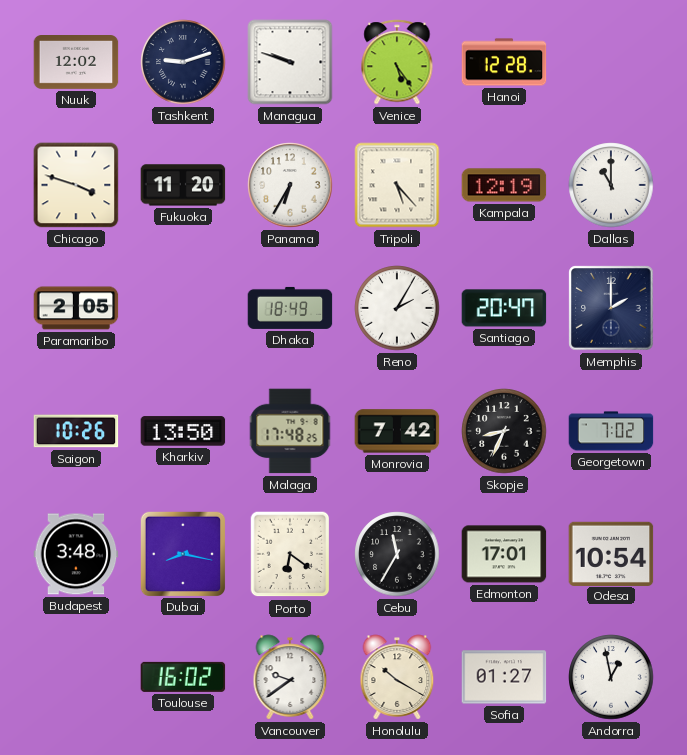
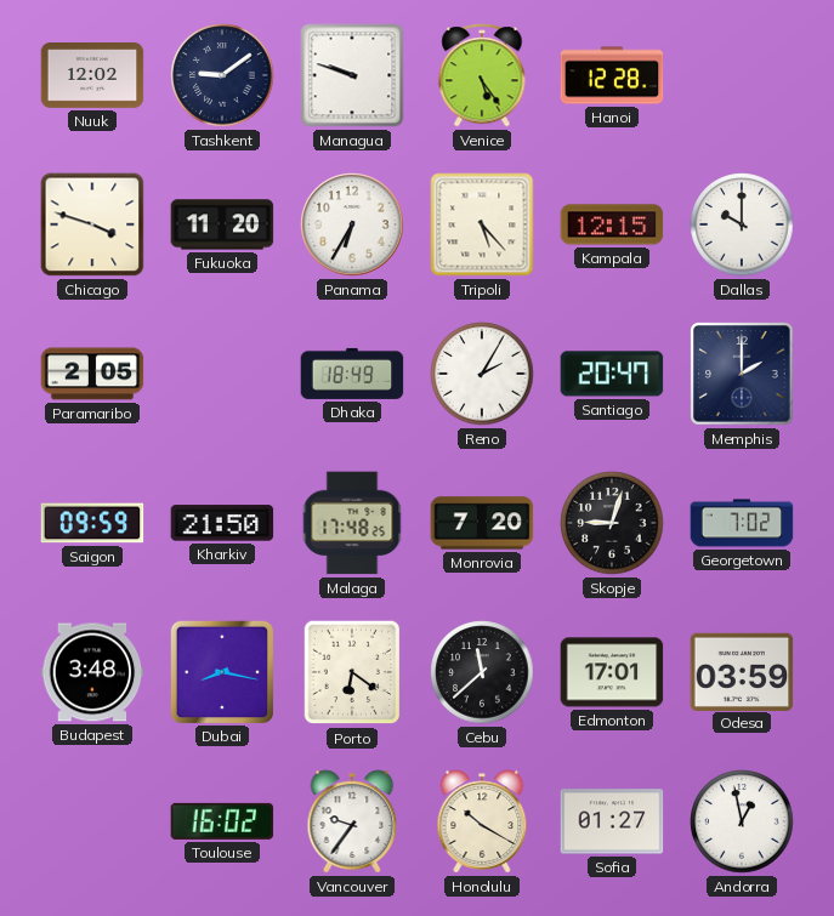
Tashkent: 9:12 -> 9:09 (222, 75)
Kampala: 12:19 -> 12:15 (612, 224)
Dallas: 11:00 -> 10:00 (742, 224)
Saigon: 10:26 -> 09:59 (92, 523)
Kharkiv: 13:50 -> 21:50 (222, 523)
Monrovia: 7:42 -> 7:20 (482, 523)
Skopje: 8:34 -> 9:03 (612, 523)
Cebu: 11:35 -> 11:38 (482, 672)
Odesa: 10:54 -> 03:59 (742, 671)
Vancouver: 9:39 -> 9:36 (352, 821)
